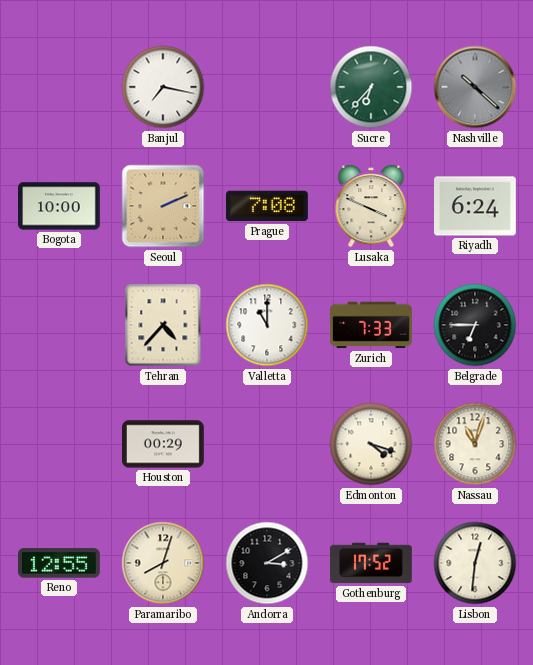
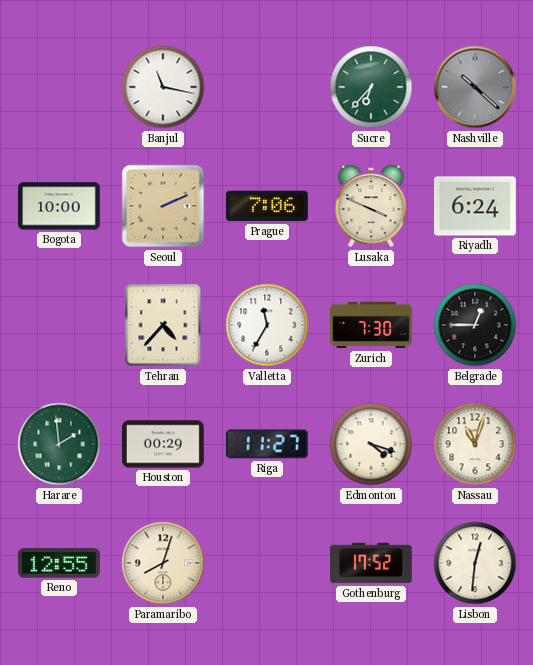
Banjul: 7:17 -> 11:17 (163, 87)
Prague: 7:08 -> 7:06 (267, 206)
Valletta: 11:00 -> 11:35 (267, 325)
Zurich: 7:33 -> 7:30 (372, 325)
Belgrade: 6:45 -> 12:45 (475, 325)
Harare: none -> 1:59 (59, 444)
Riga: none -> 11:27 (267, 444)
Andorra: 3:10 -> none (267, 563)
